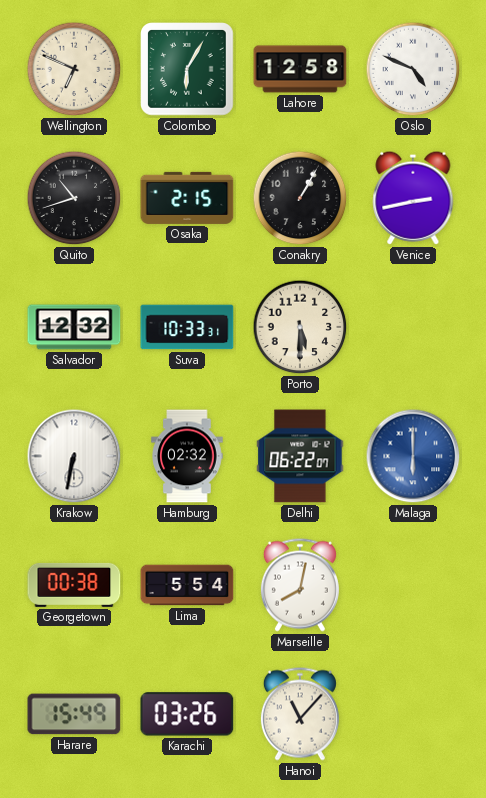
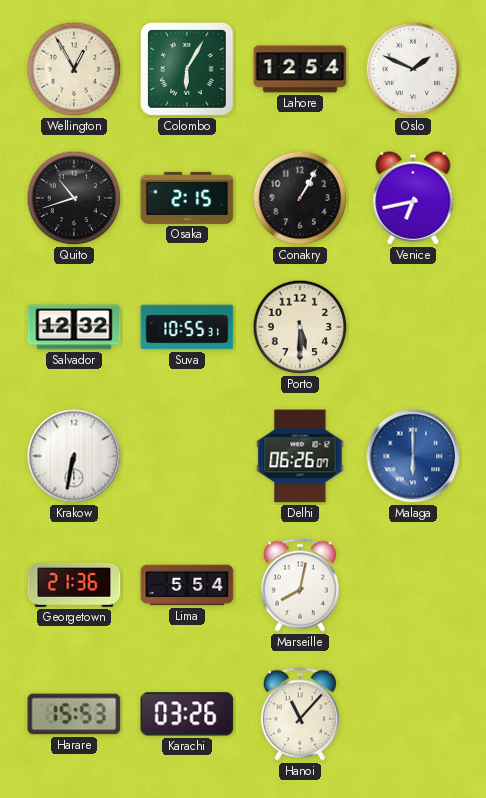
Wellington: 6:49 -> 12:55 (74, 69)
Lahore: 12:58 -> 12:54 (300, 69)
Oslo: 4:49 -> 1:49 (413, 69)
Venice: 2:43 -> 6:43 (413, 198)
Suva: 10:33 -> 10:55 (187, 327)
Hamburg: 02:32 -> none (187, 456)
Delhi: 06:22 -> 06:26 (300, 456)
Georgetown: 00:38 -> 21:36 (74, 585)
Harare: 15:49 -> 15:53 (74, 714)
